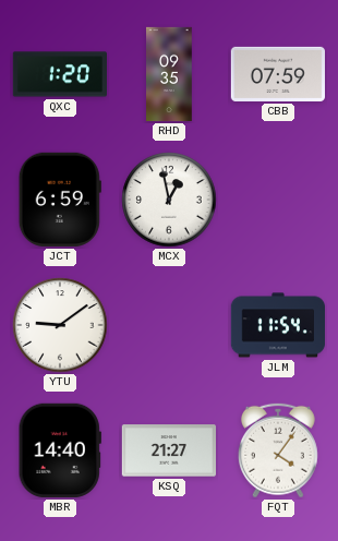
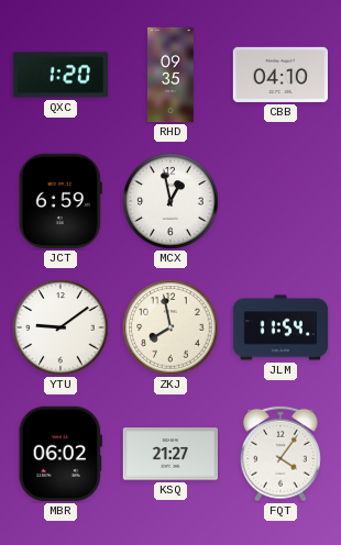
CBB: 07:59 -> 04:10 (279, 75)
ZKJ: none -> 7:58 (170, 327)
MBR: 14:40 -> 06:02 (61, 454)
